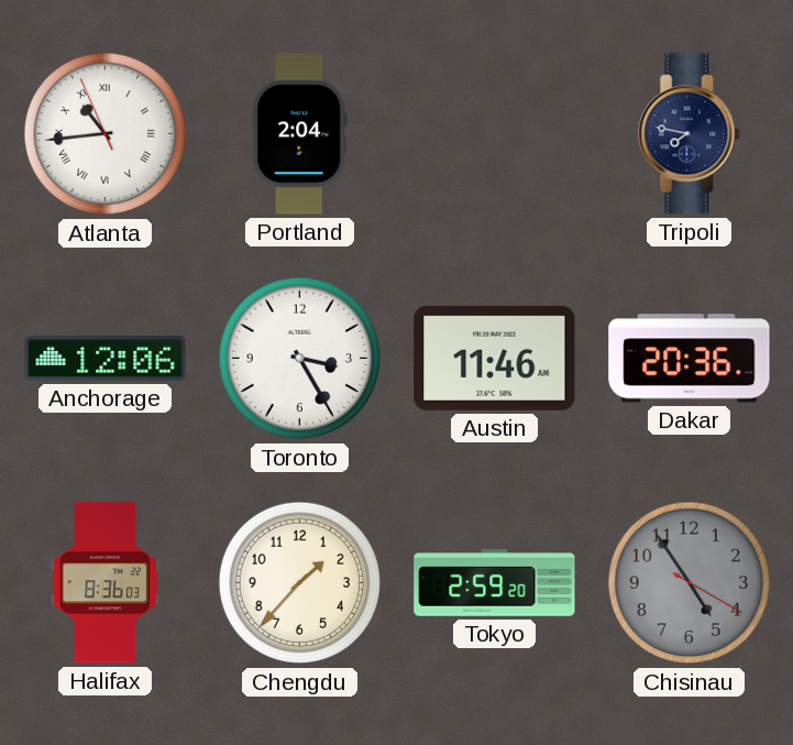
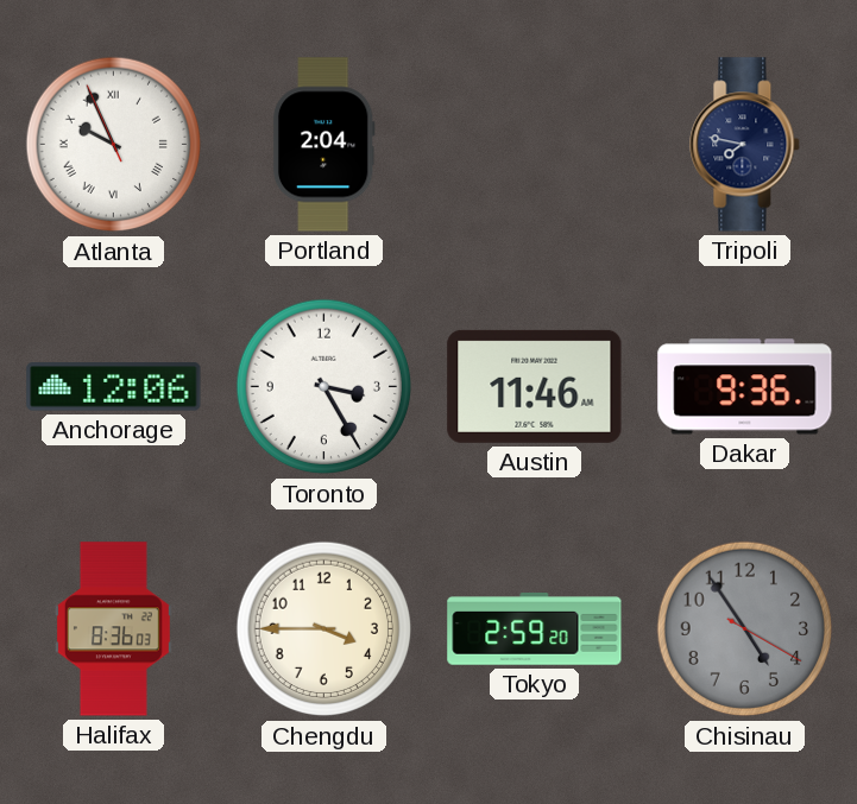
Atlanta: 10:43 -> 9:55 (114, 145)
Dakar: 20:36 -> 9:36 (745, 387)
Chengdu: 1:37 -> 3:45 (324, 629)
